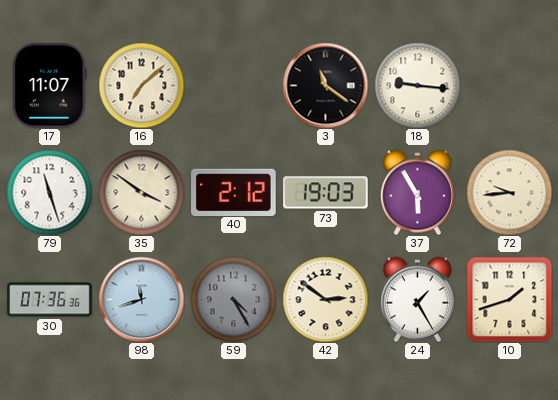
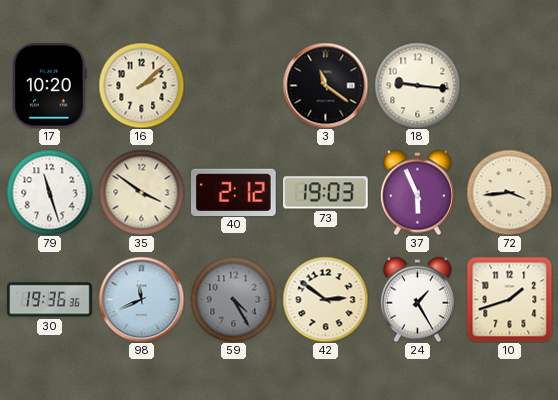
17: 11:07 -> 10:20 (50, 86)
16: 7:08 -> 2:08 (141, 85)
37: 5:55 -> 5:56 (417, 192)
72: 9:44 -> 3:44 (509, 192)
30: 07:36 -> 19:36 (50, 300)
98: 11:42 -> 11:41 (141, 299)
